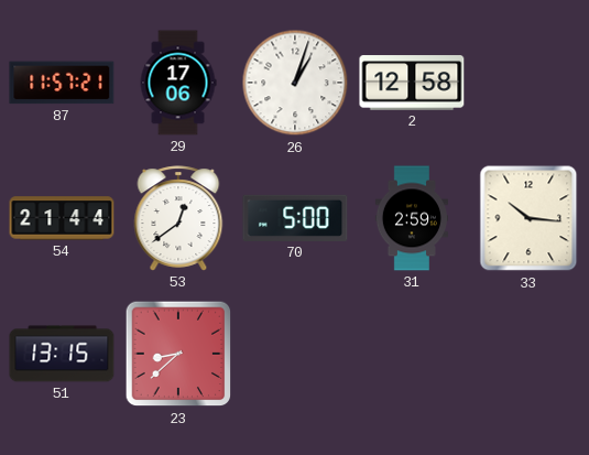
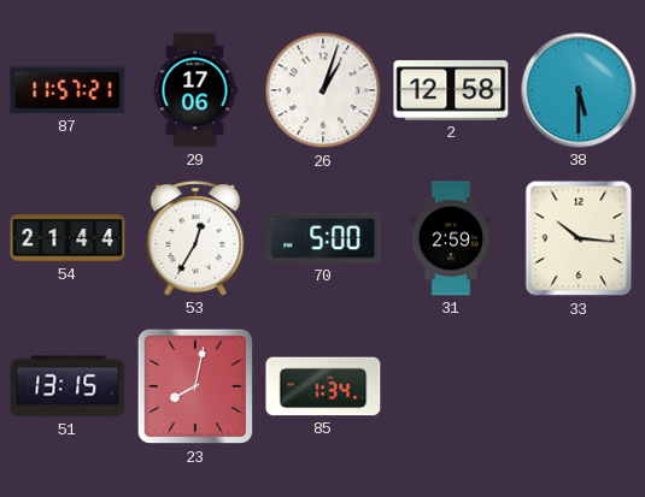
38: none -> 5:30 (579, 90)
53: 12:39 -> 12:35 (195, 238)
23: 8:38 -> 8:02 (195, 386)
85: none -> 1:34 (323, 386)
